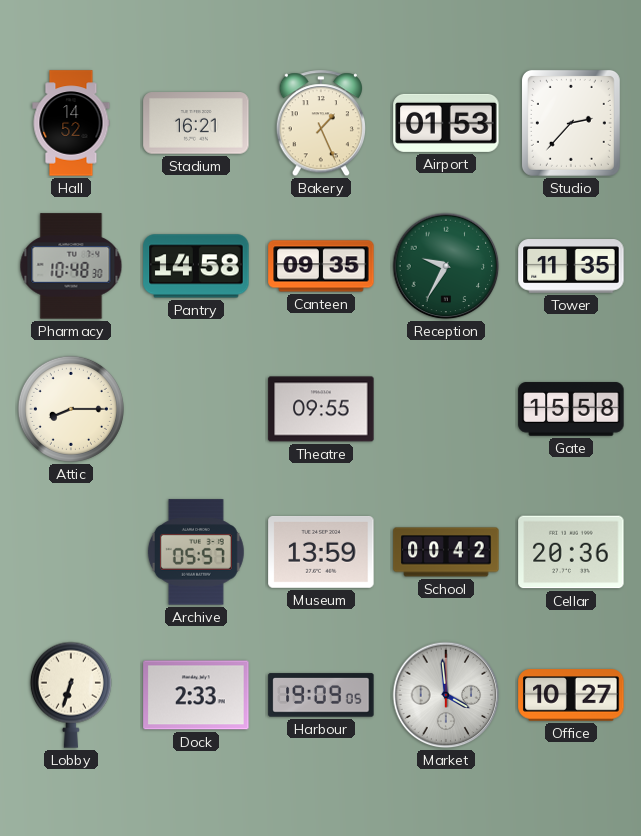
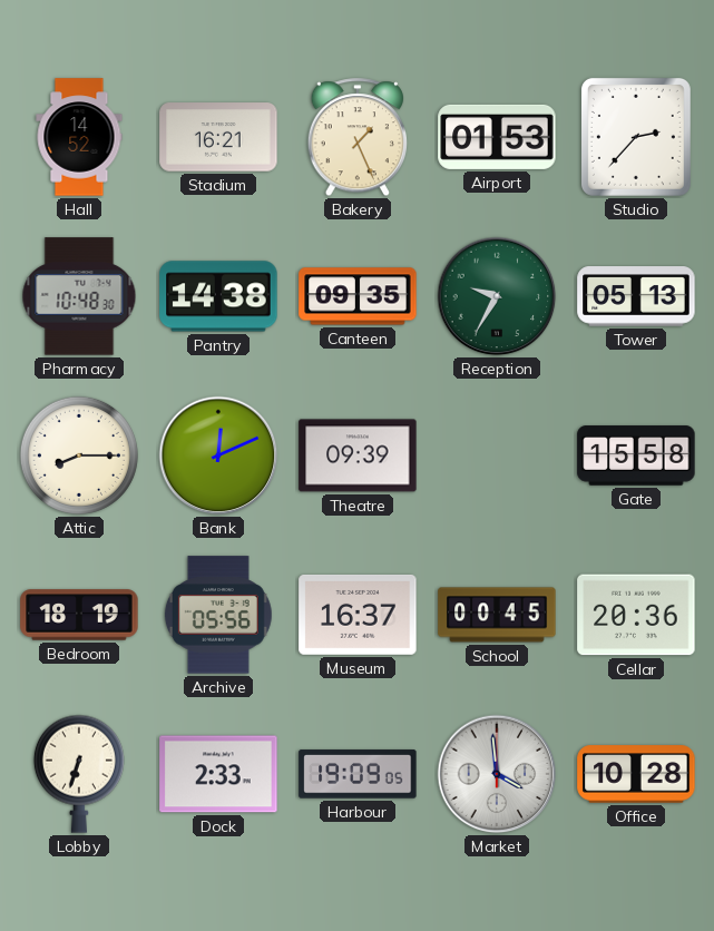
Pantry: 14:58 -> 14:38 (218, 296)
Tower: 11:35 -> 05:13 (636, 296)
Bank: none -> 12:11 (218, 455)
Theatre: 09:55 -> 09:39 (358, 455)
Bedroom: none -> 18:19 (79, 615)
Archive: 05:57 -> 05:56 (218, 615)
Museum: 13:59 -> 16:37 (358, 615)
School: 00:42 -> 00:45 (497, 615)
Office: 10:27 -> 10:28 (636, 774)
